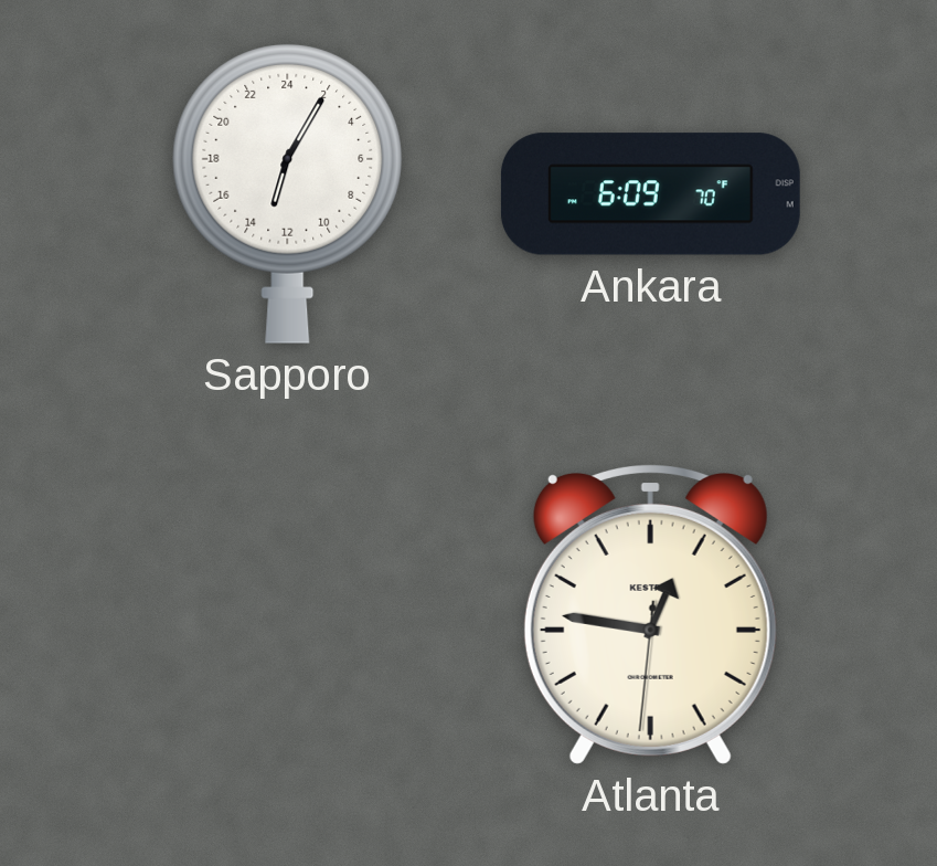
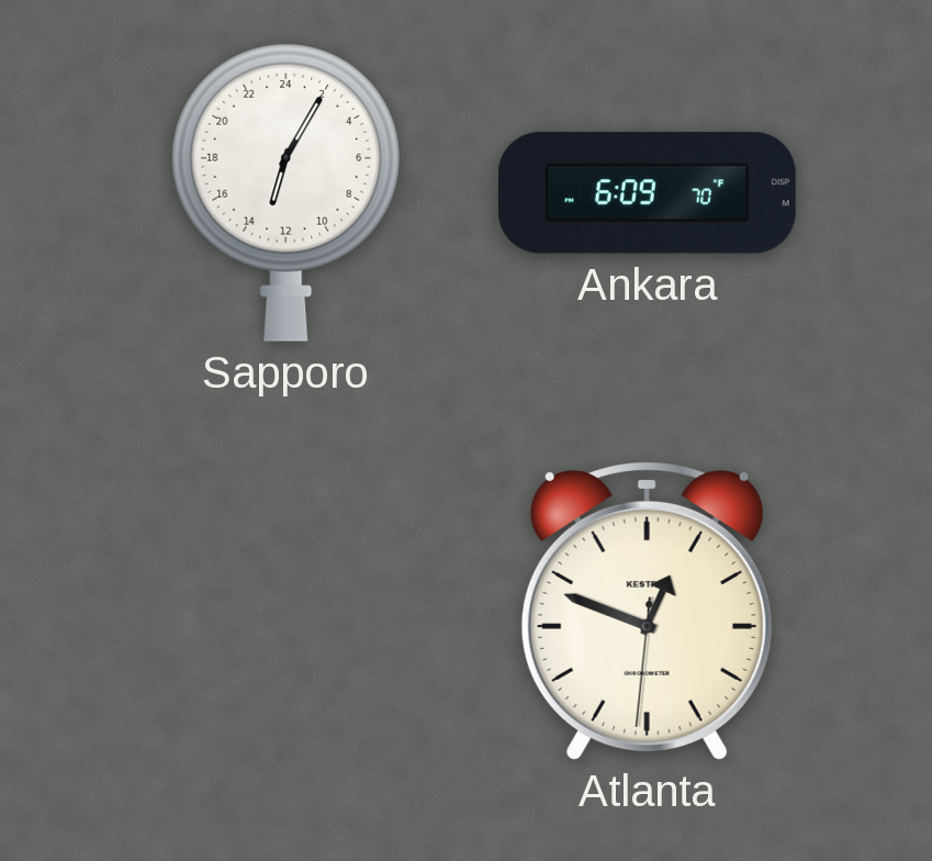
Atlanta: 12:46 -> 12:48 (647, 612)
